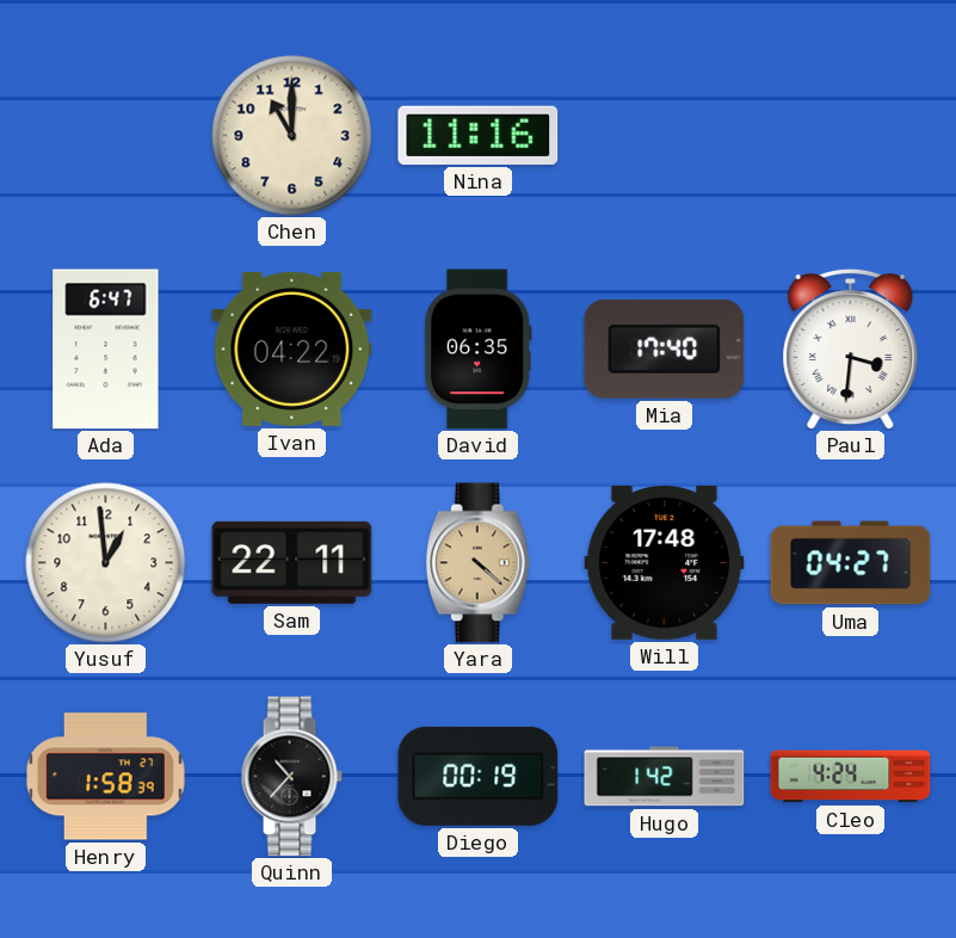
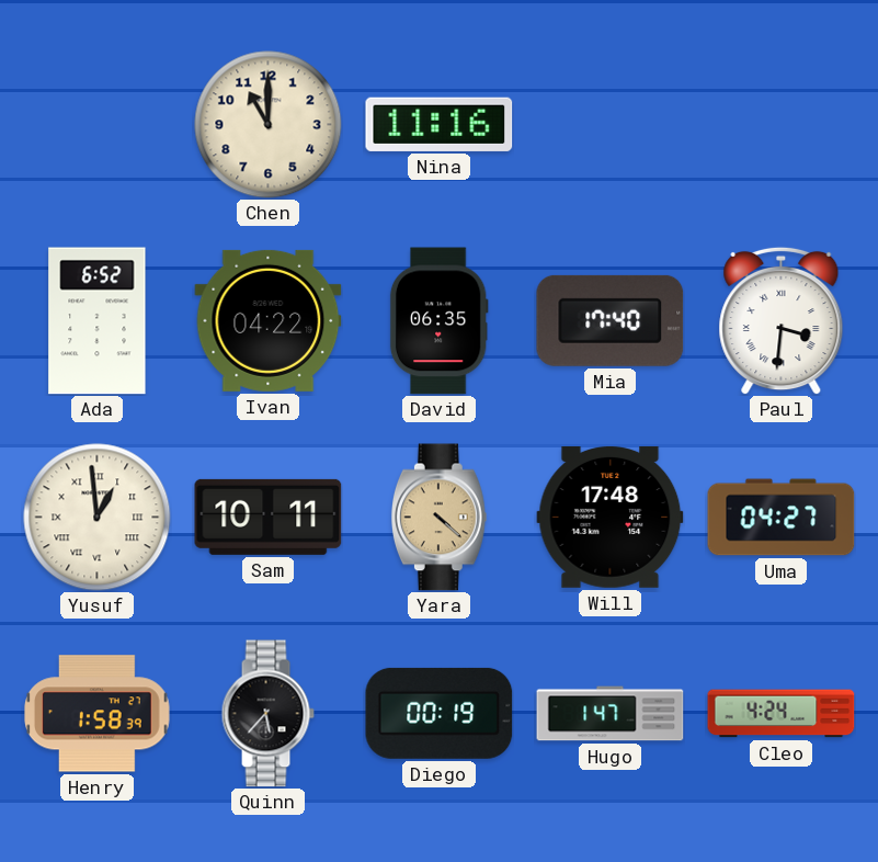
Ada: 6:47 -> 6:52 (98, 321)
Yusuf numerals: Arabic -> Roman (98, 518)
Sam: 22:11 -> 10:11 (269, 517)
Quinn: 10:37 -> 5:37 (267, 714)
Hugo: 1:42 -> 1:47 (611, 714)
